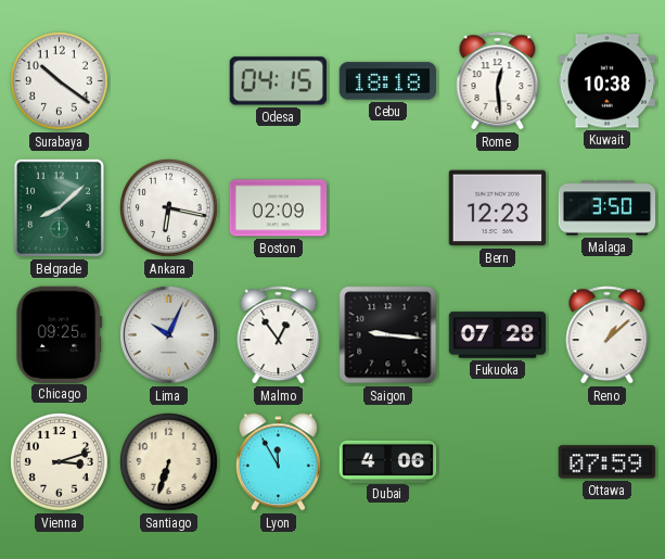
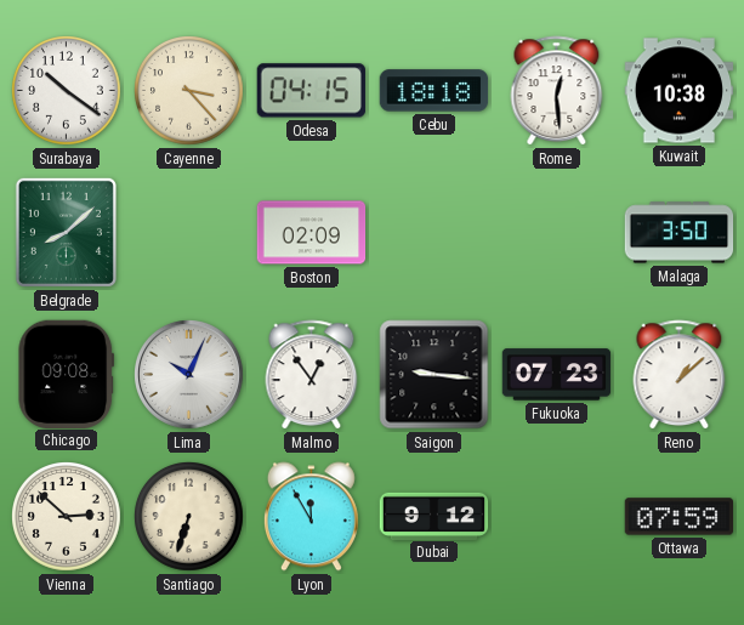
Cayenne: none -> 3:23 (189, 91)
Ankara: 6:17 -> none (169, 208)
Bern: 12:23 -> none (497, 208)
Chicago: 09:25 -> 09:08 (67, 374)
Fukuoka: 07:28 -> 07:23 (557, 375)
Vienna: 3:12 -> 2:52 (67, 517)
Dubai: 4:06 -> 9:12 (435, 516)
